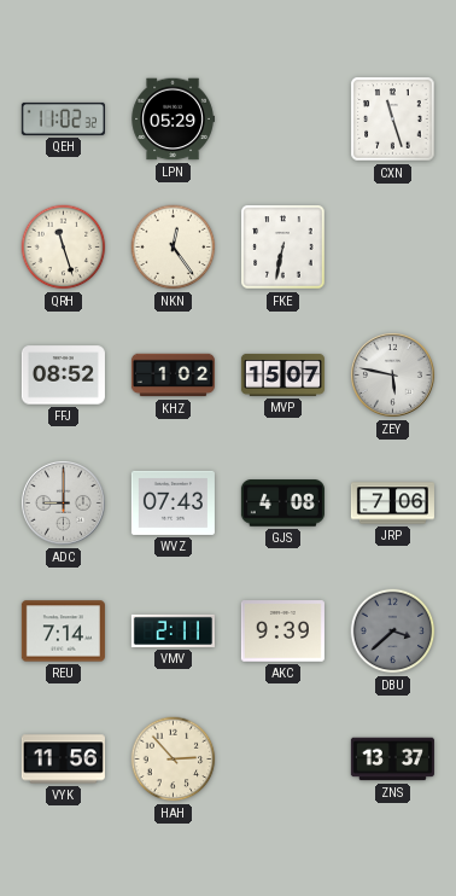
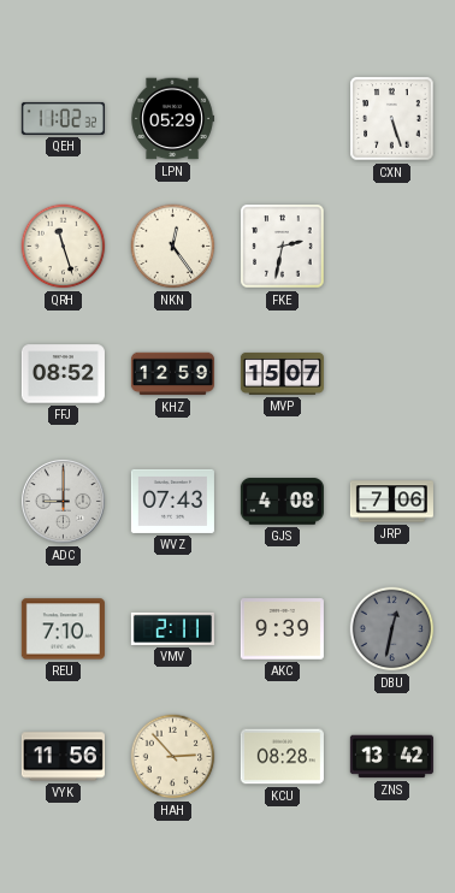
CXN: 11:27 -> 5:27 (392, 119)
FKE: 6:32 -> 2:32 (283, 247)
KHZ: 1:02 -> 12:59 (172, 374)
ZEY: 5:47 -> none (392, 374)
REU: 7:14 -> 7:10 (63, 629)
DBU: 3:38 -> 12:32 (392, 629)
KCU: none -> 08:28 (282, 757)
ZNS: 13:37 -> 13:42 (391, 757)
